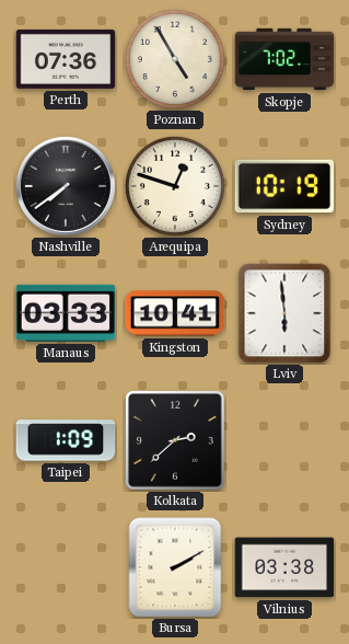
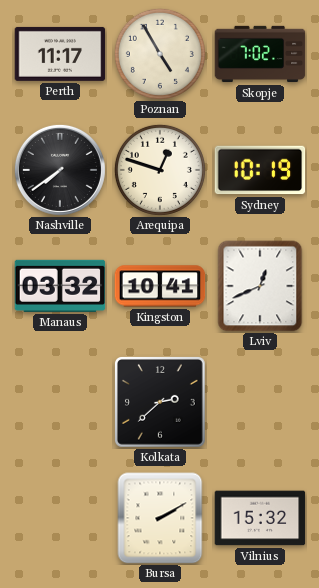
Perth: 07:36 -> 11:17 (60, 54)
Manaus: 03:33 -> 03:32 (60, 286)
Lviv: 5:59 -> 12:41 (260, 286)
Taipei: 1:09 -> none (66, 440)
Vilnius: 03:38 -> 15:32 (260, 518)
